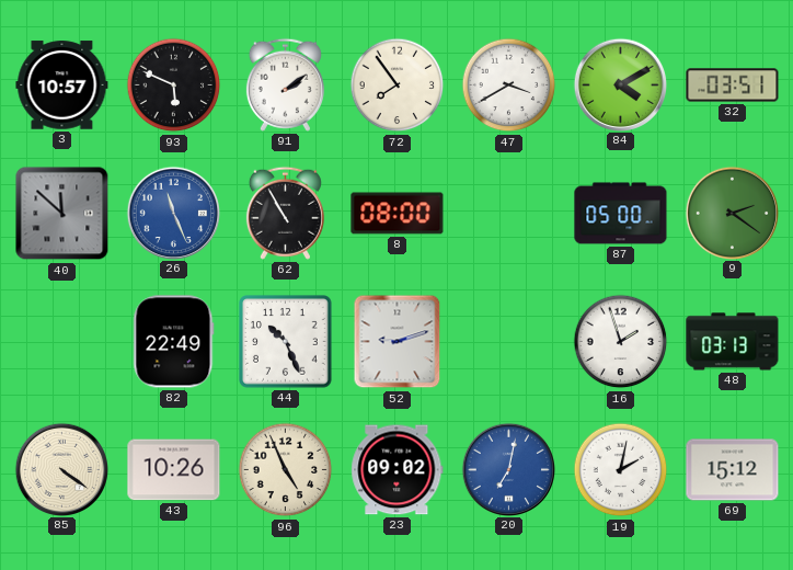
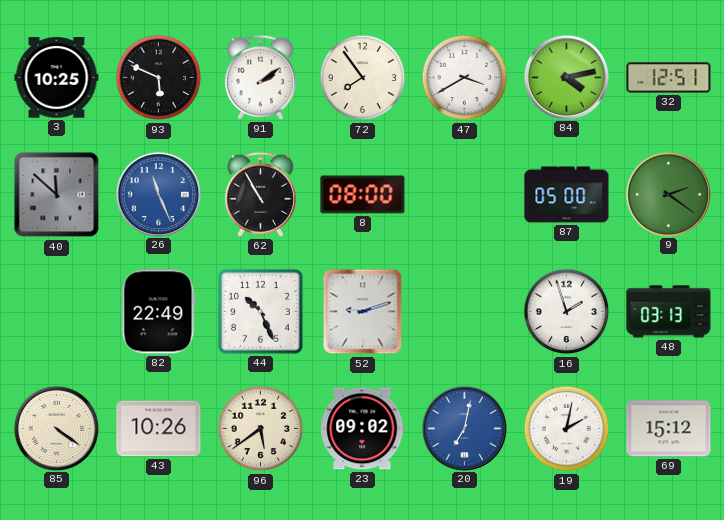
3: 10:57 -> 10:25 (57, 78)
84: 4:10 -> 4:13 (566, 77)
32: 03:51 -> 12:51 (669, 78)
96: 4:56 -> 5:39 (261, 429)
